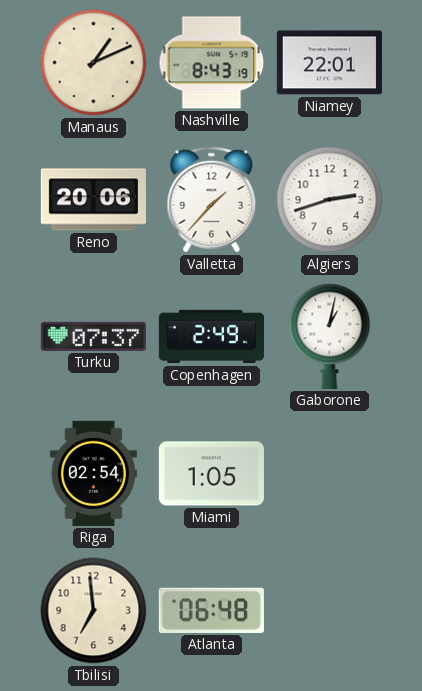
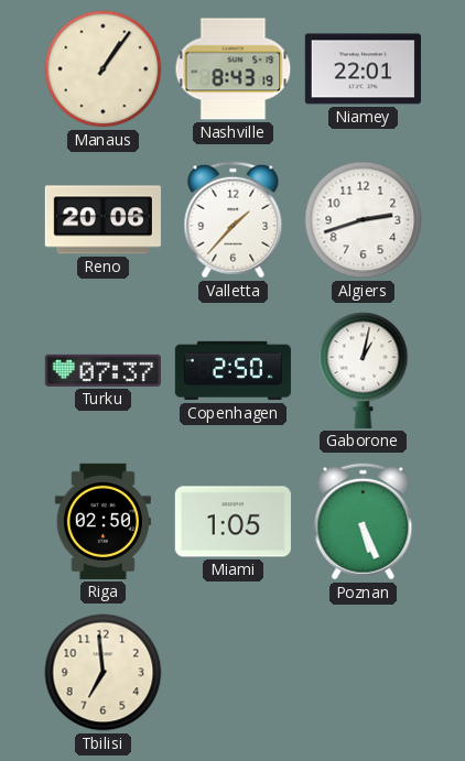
Manaus: 1:11 -> 1:06 (104, 69)
Copenhagen: 2:49 -> 2:50 (233, 371)
Riga: 02:54 -> 02:50 (102, 521)
Poznan: none -> 5:26 (364, 522)
Atlanta: 06:48 -> none (211, 610)
